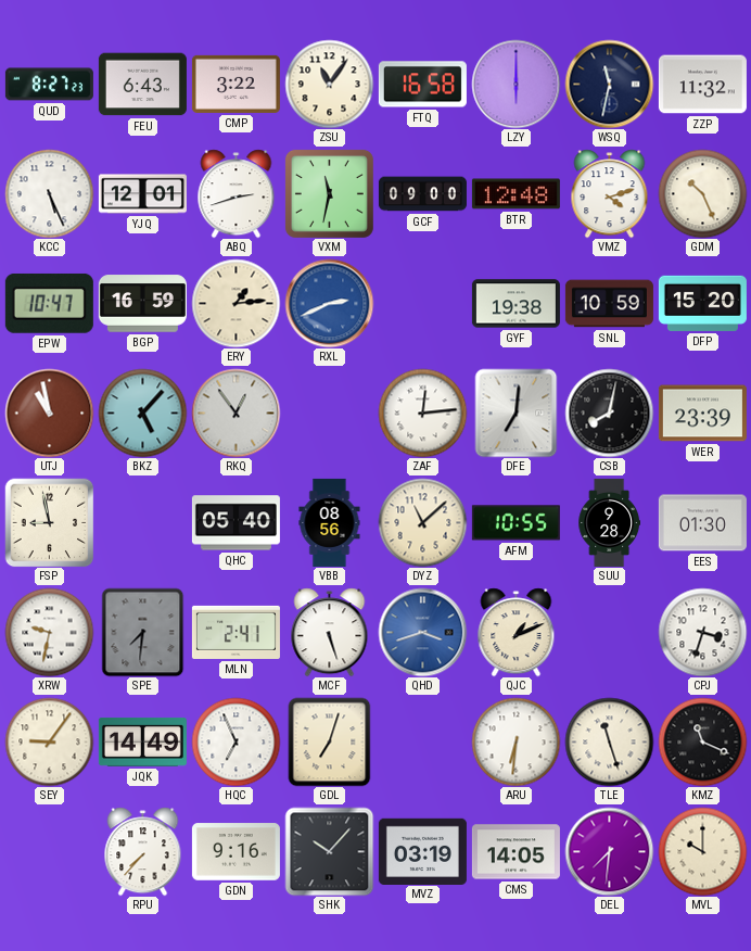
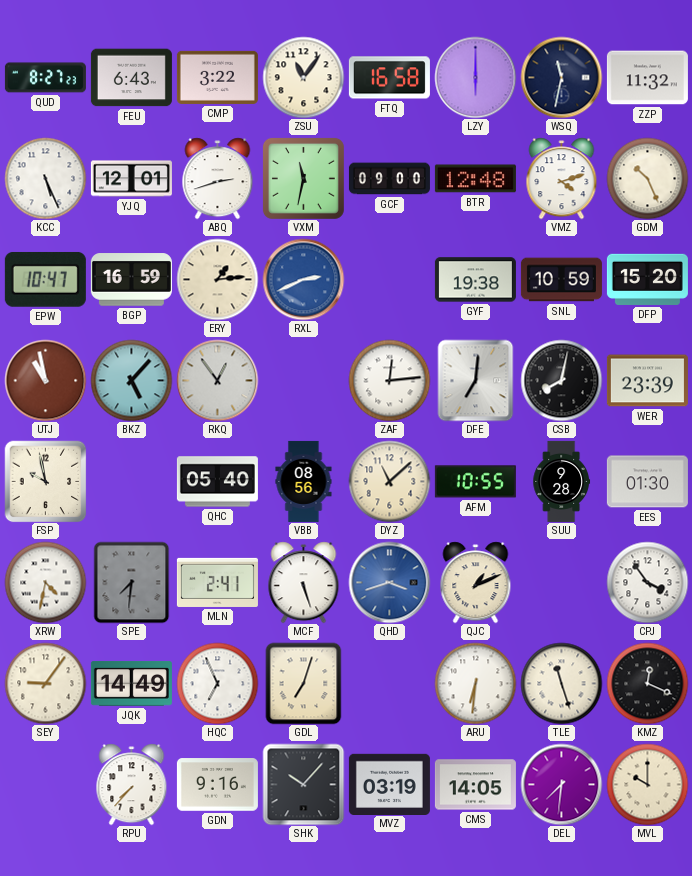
FSP: 8:58 -> 9:58 (45, 481)
XRW: 9:32 -> 4:32 (45, 582)
CPJ: 3:33 -> 3:54 (647, 582)
KMZ: 11:19 -> 12:19 (647, 683)
